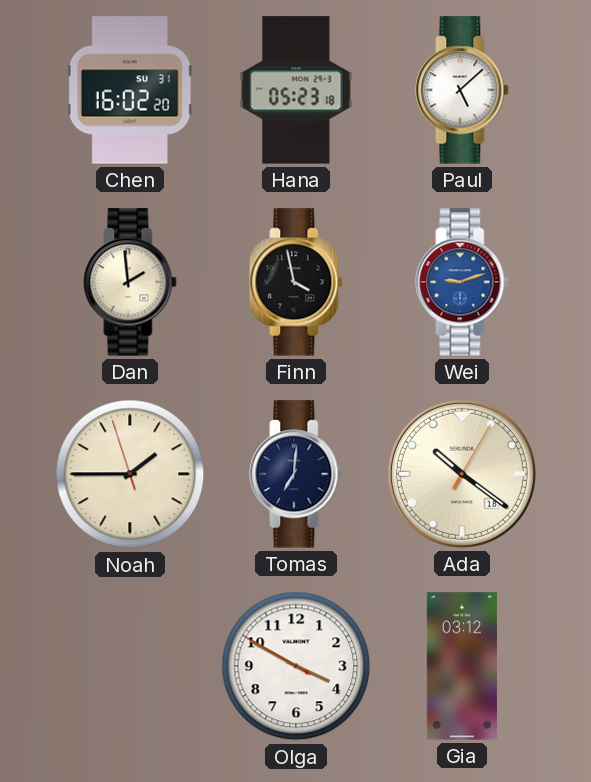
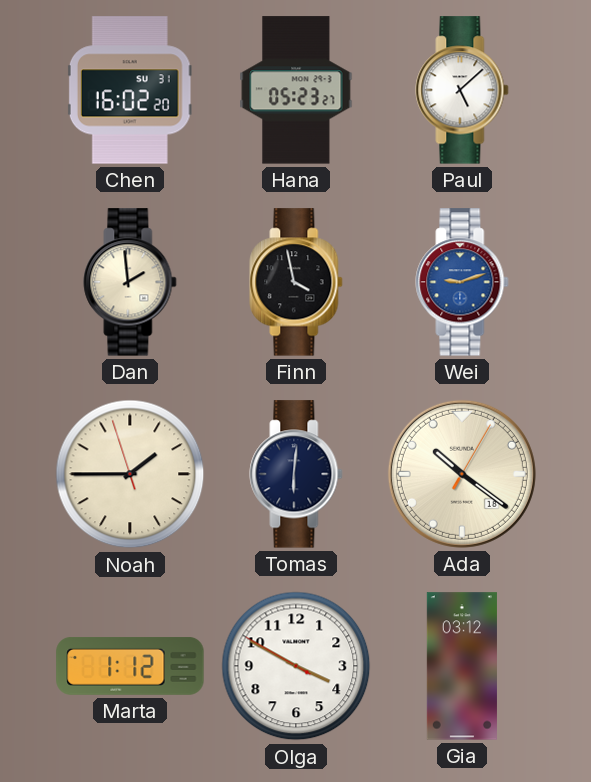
Hana: 05:23:18 -> 05:23:27 (296, 90)
Tomas: 7:01 -> 6:01 (296, 474)
Marta: none -> 1:12 (130, 667)
